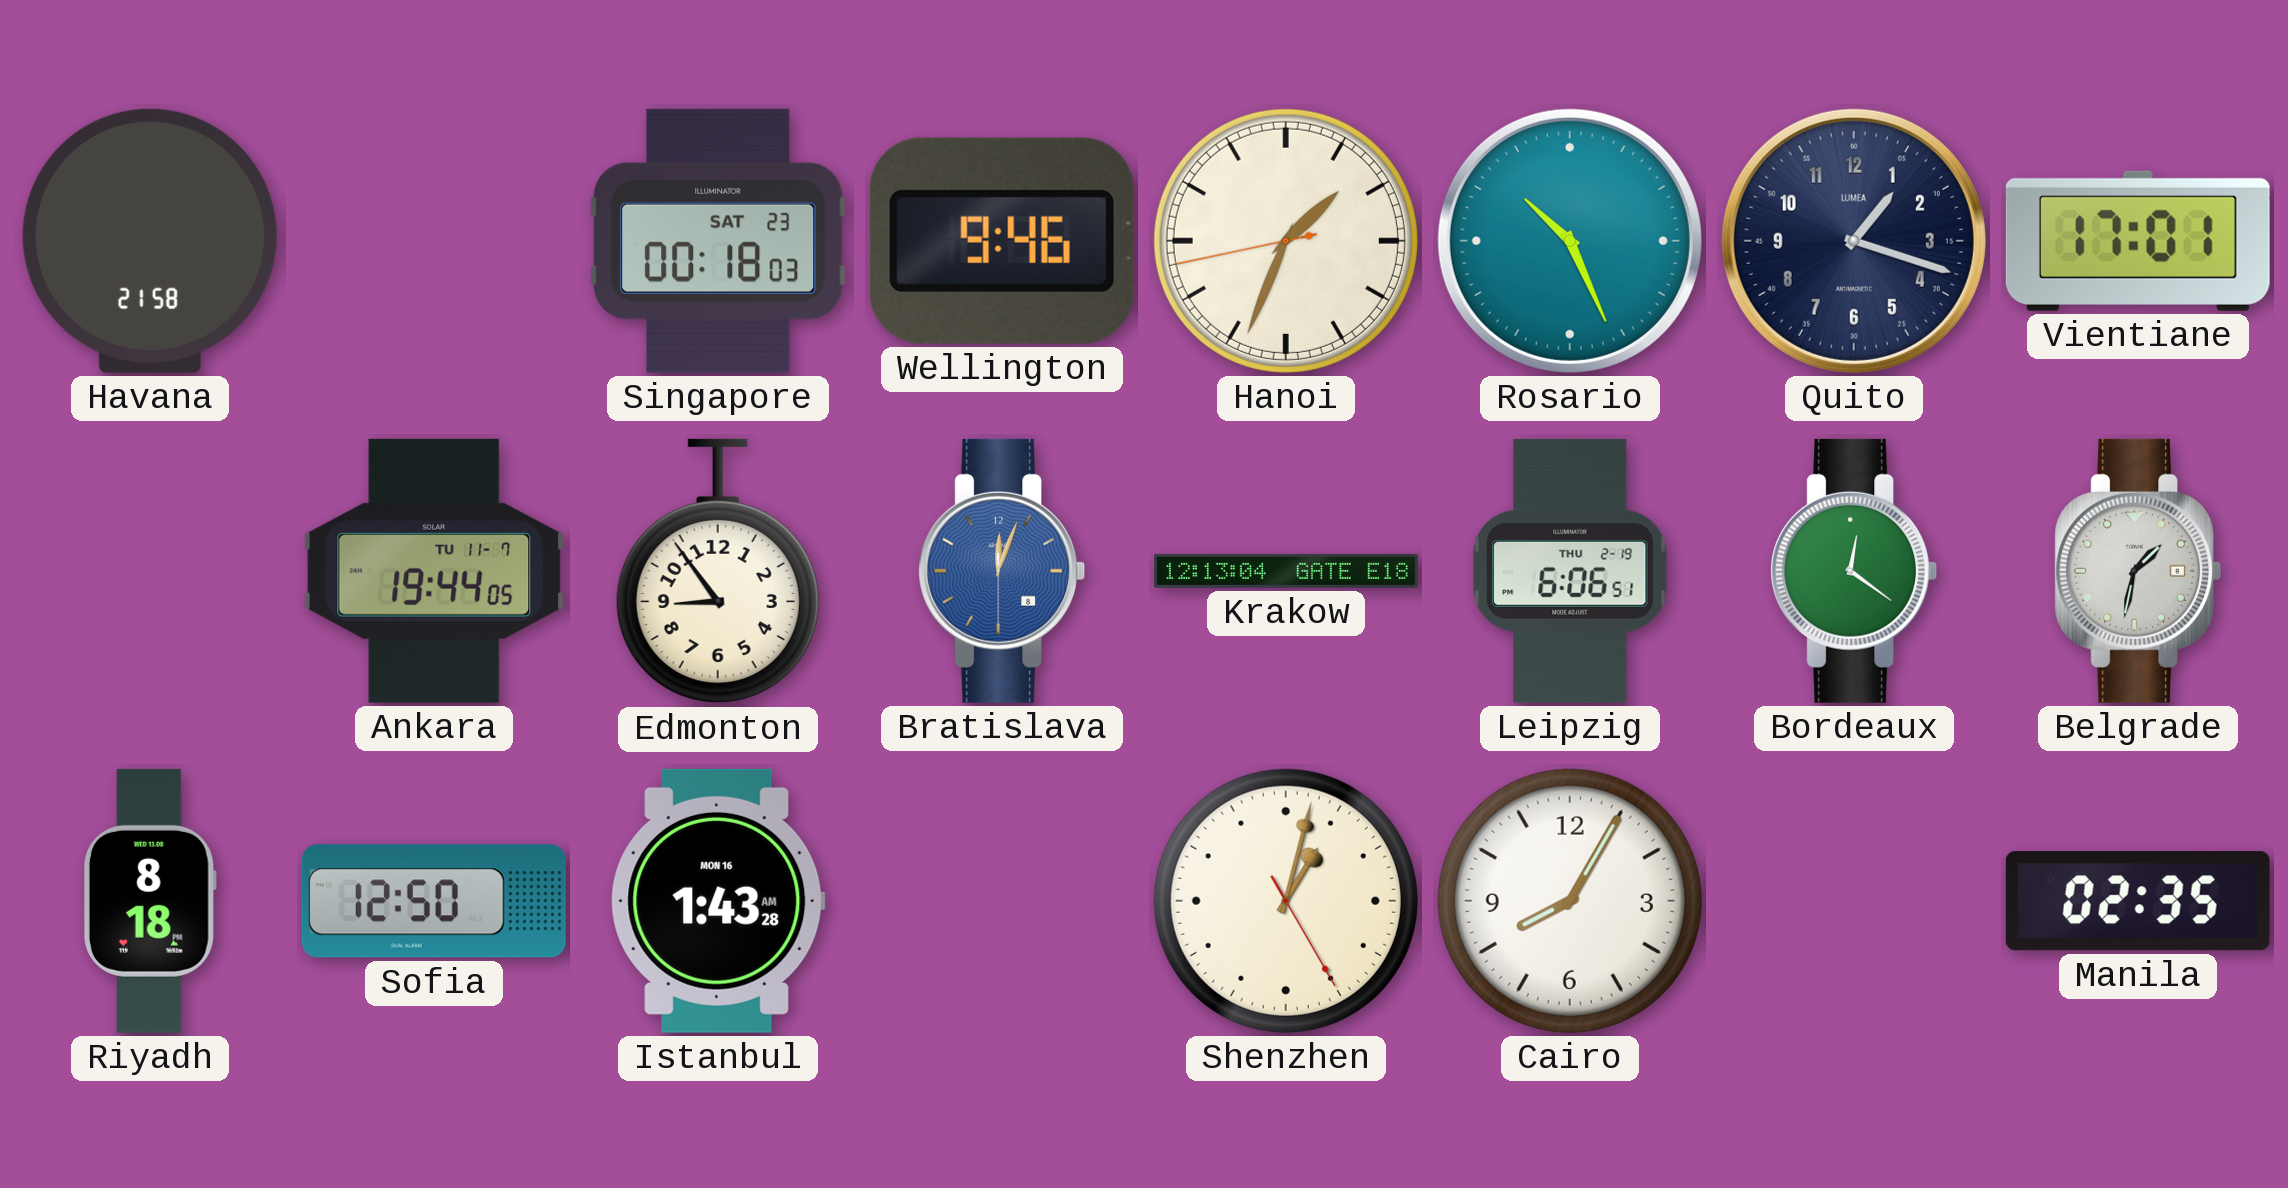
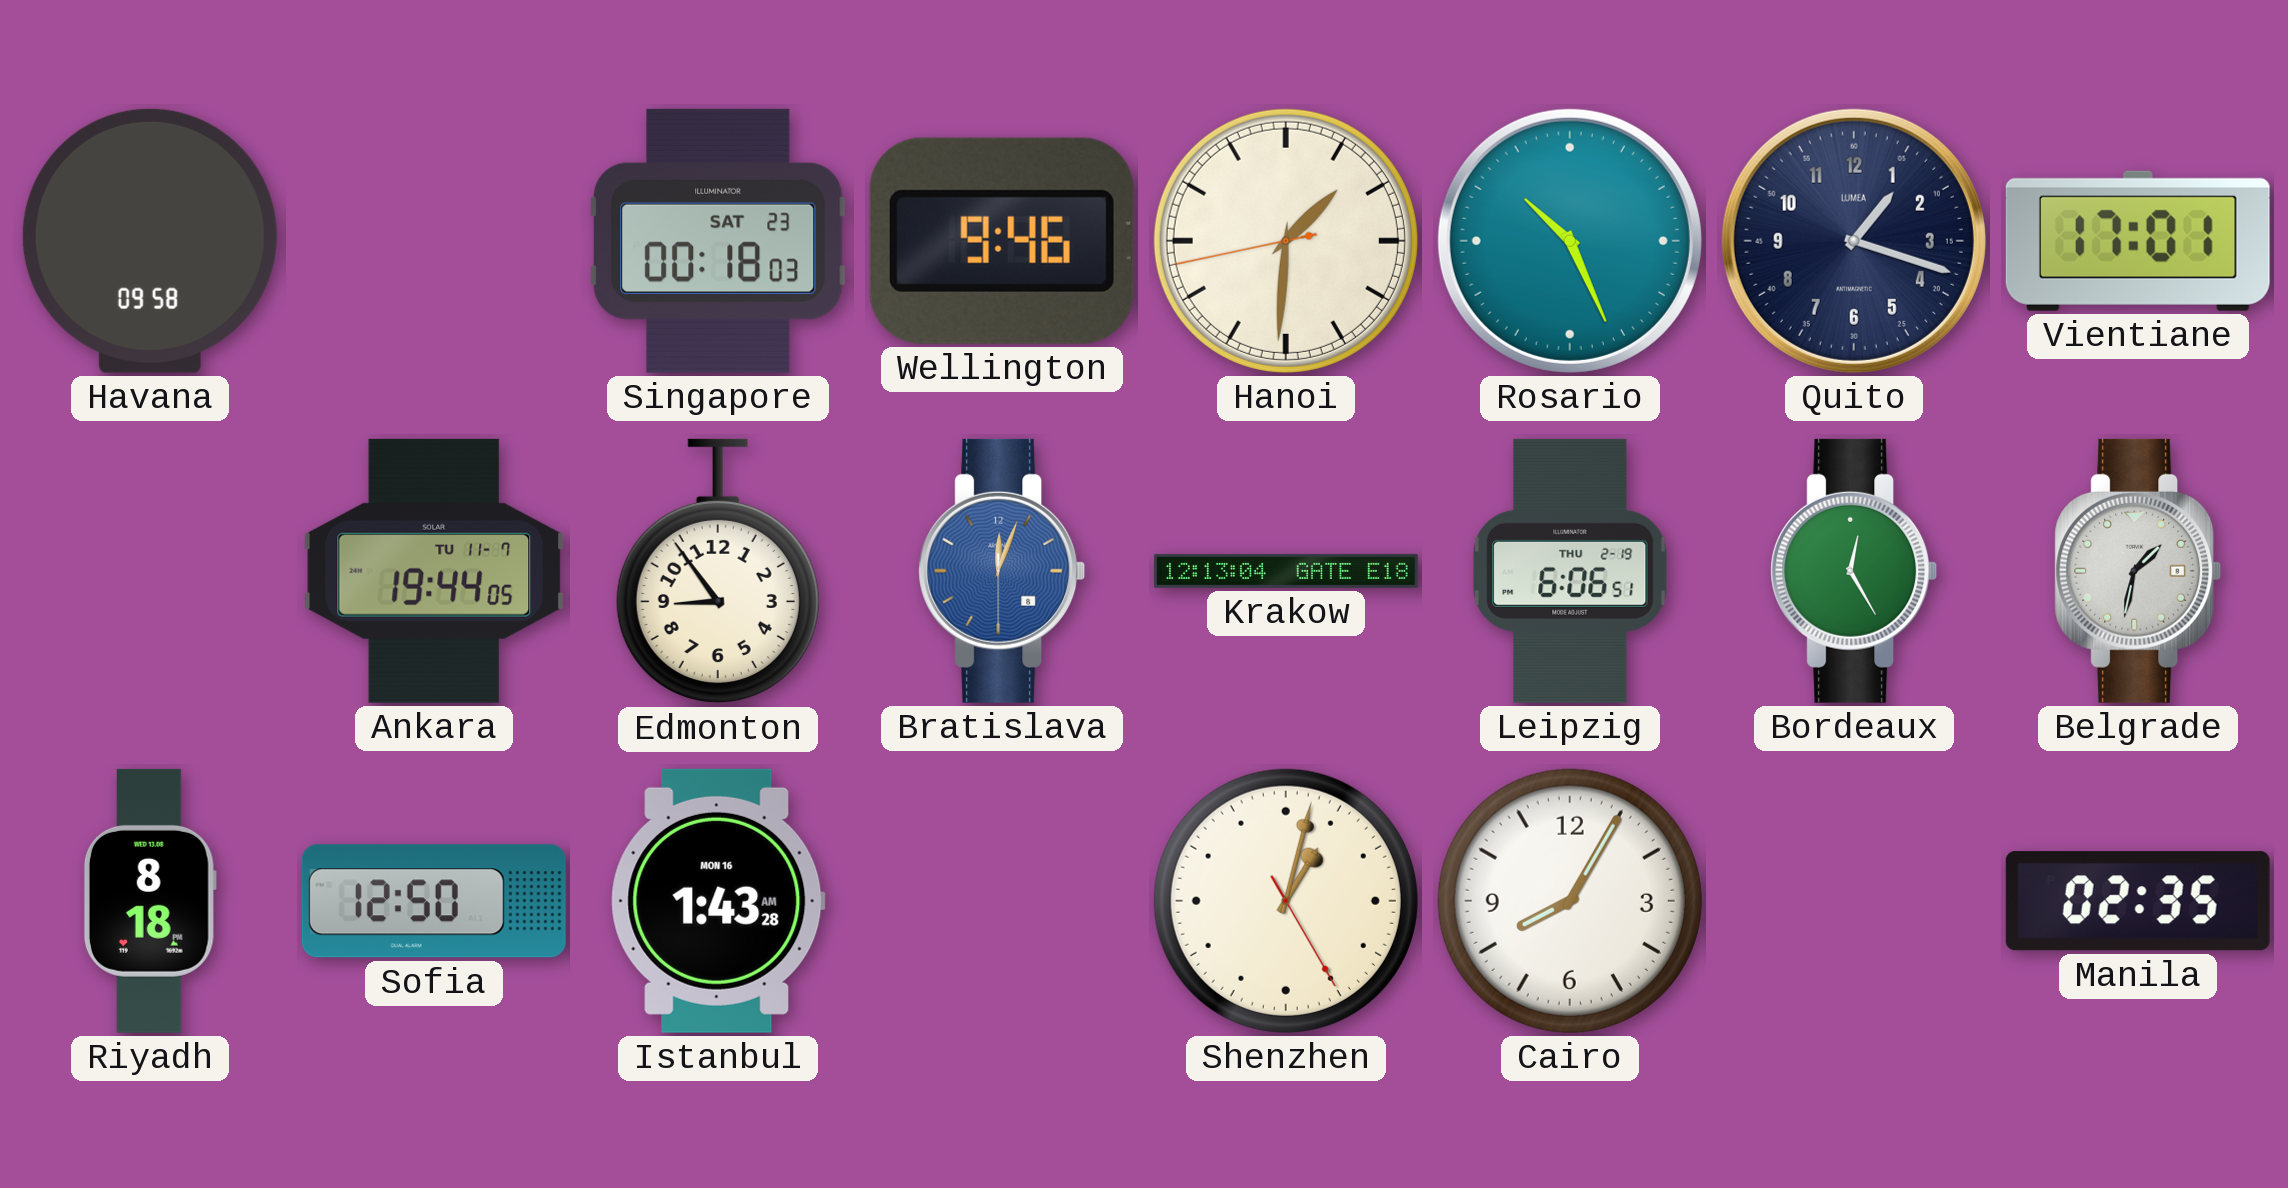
Havana: 21:58 -> 09:58 (150, 241)
Hanoi: 1:33 -> 1:30 (1286, 241)
Bordeaux: 12:21 -> 12:25 (1854, 571)
